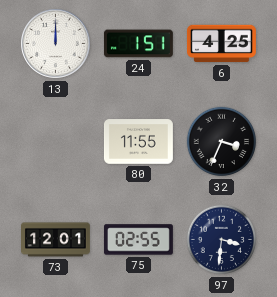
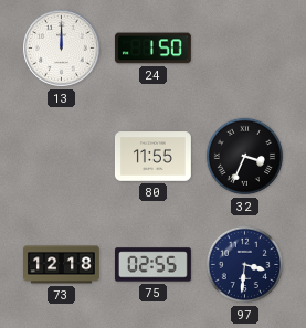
24: 1:51 -> 1:50 (152, 49)
6: 4:25 -> none (222, 44)
73: 12:01 -> 12:18 (62, 265)
